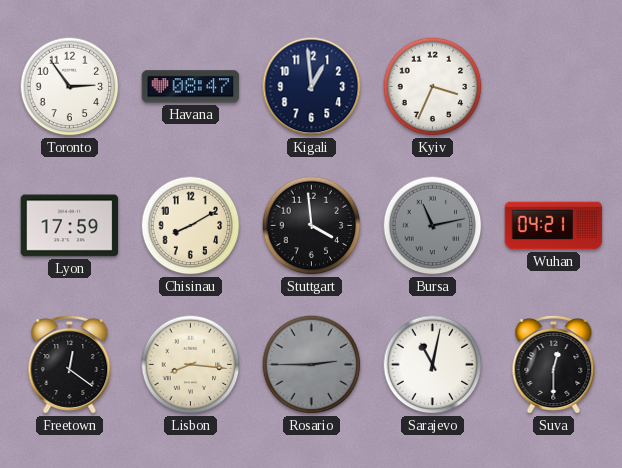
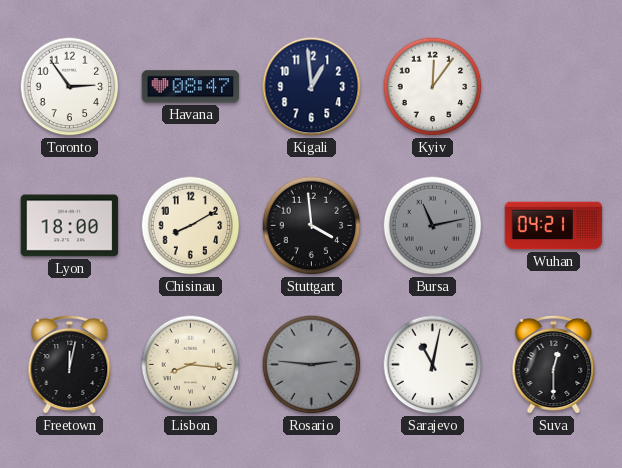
Kyiv: 3:34 -> 12:06 (433, 87)
Lyon: 17:59 -> 18:00 (70, 226)
Freetown: 12:21 -> 12:02 (70, 364)
Rosario: 2:45 -> 2:46 (312, 365)
